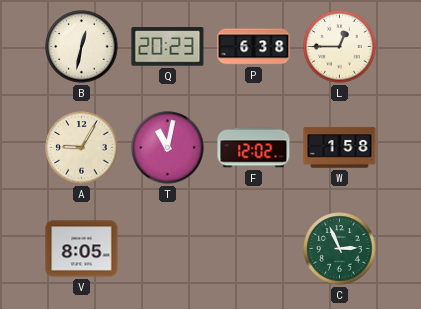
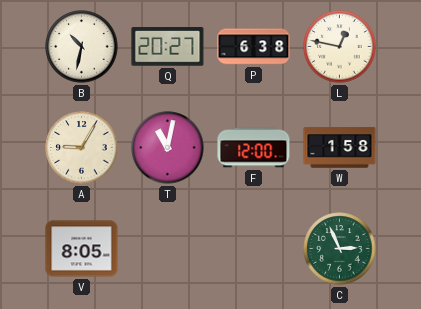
B: 12:32 -> 10:32 (82, 47)
Q: 20:23 -> 20:27 (168, 47)
L: 12:45 -> 12:47 (340, 47)
F: 12:02 -> 12:00 (254, 148)
